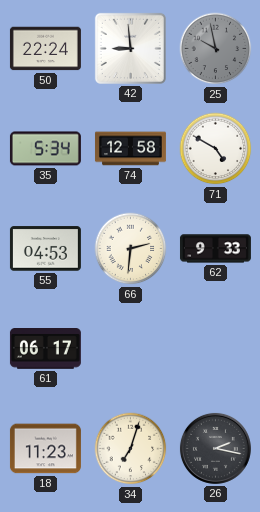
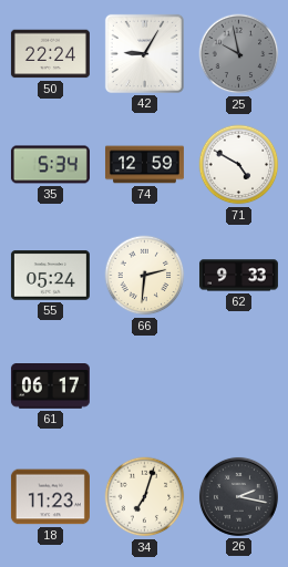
42: 8:59 -> 9:05 (144, 53)
74: 12:58 -> 12:59 (144, 165)
55: 04:53 -> 05:24 (50, 276)
